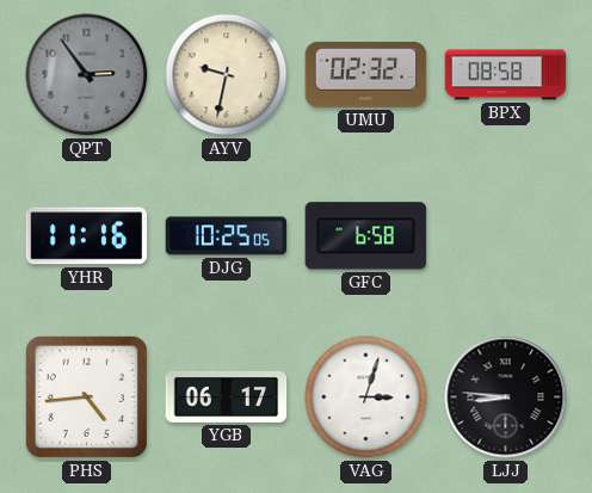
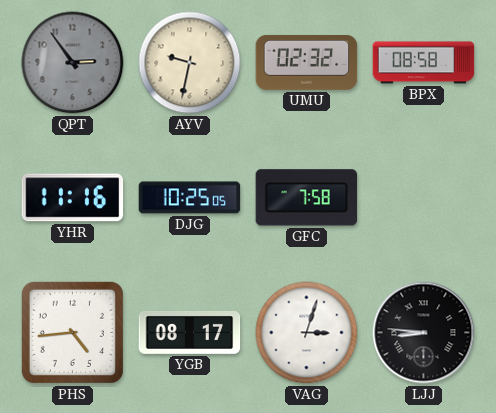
GFC: 6:58 -> 7:58 (307, 198)
YGB: 06:17 -> 08:17 (190, 332)
